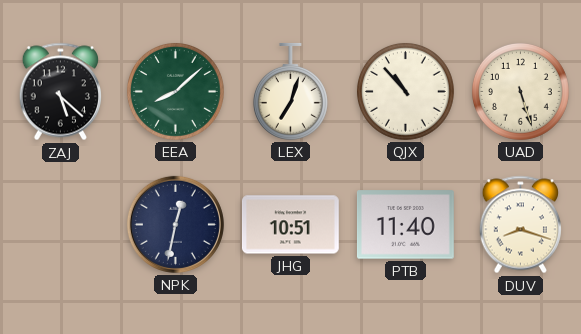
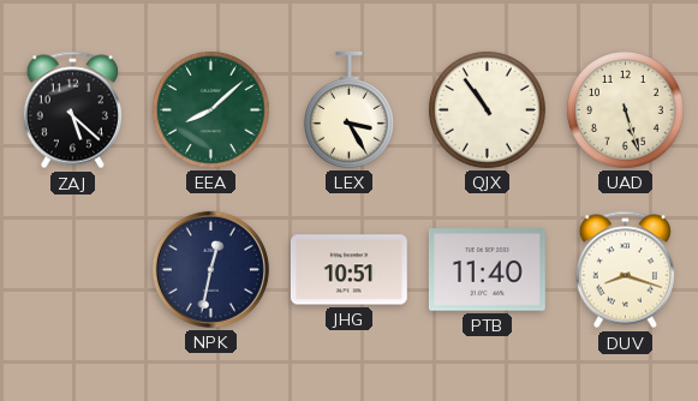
LEX: 7:03 -> 3:25 (348, 109)
QJX: 10:53 -> 10:54 (487, 109)
